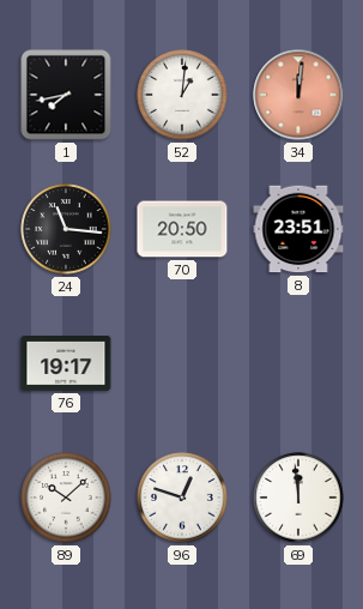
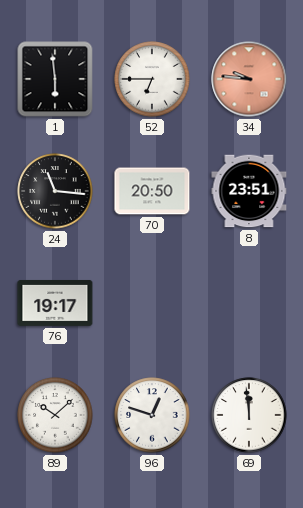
1: 7:43 -> 5:59 (55, 79)
52: 1:01 -> 6:45 (152, 79)
34: 12:01 -> 9:46 (249, 79)
